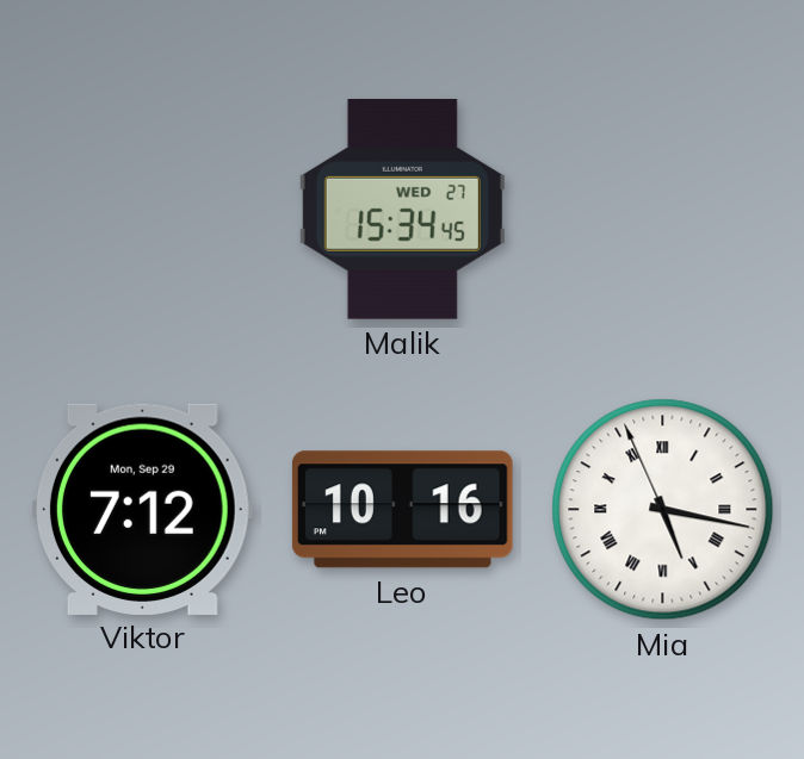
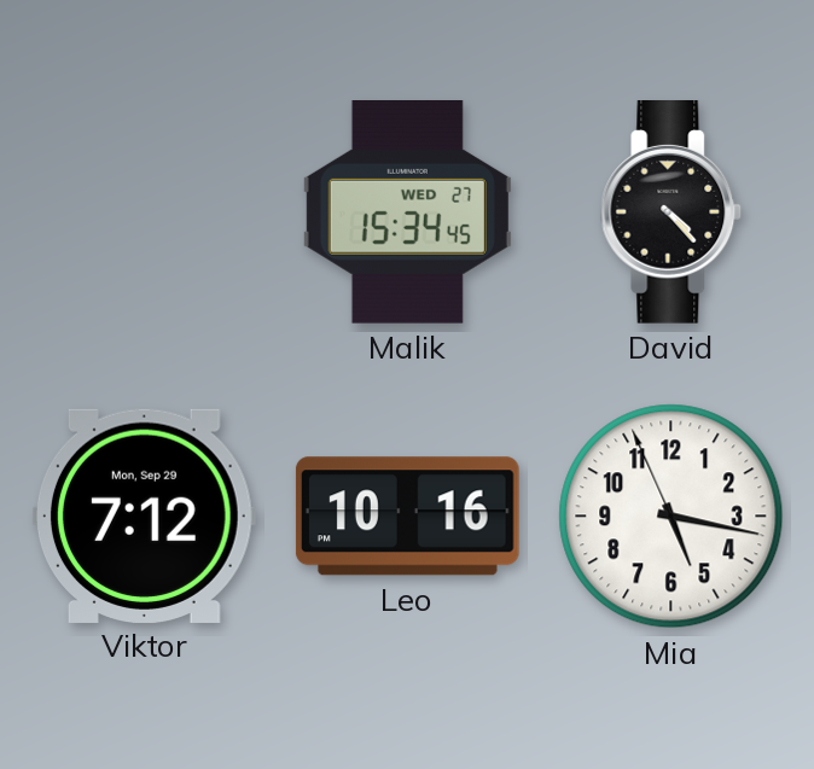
David: none -> 4:23 (671, 212)
Mia numerals: Roman -> Arabic (671, 517)
